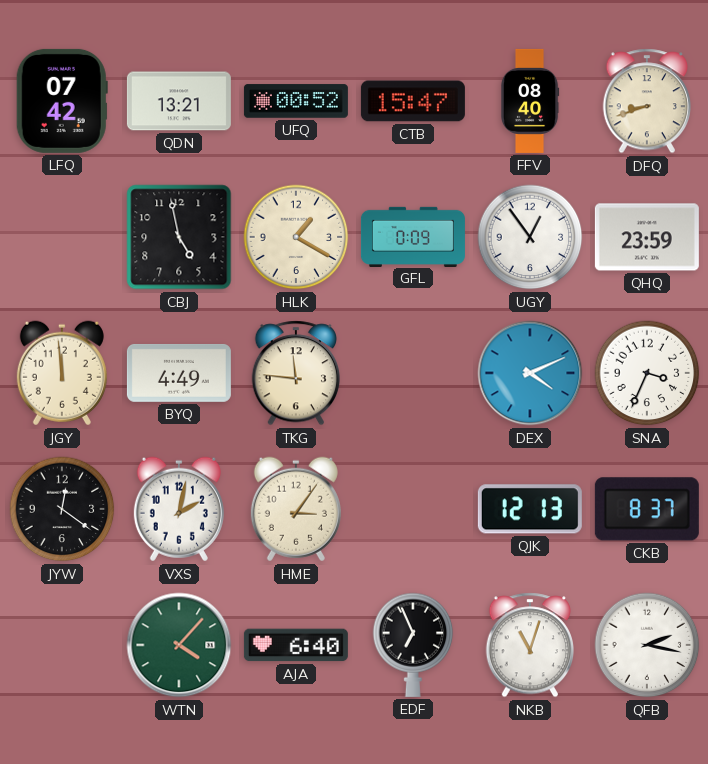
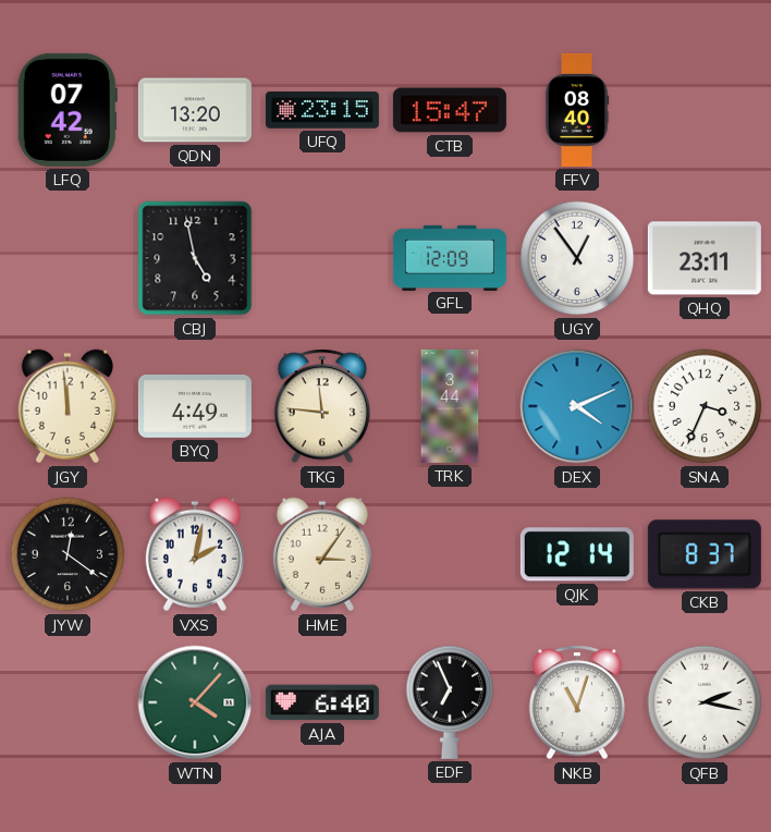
QDN: 13:21 -> 13:20 (195, 110)
UFQ: 00:52 -> 23:15 (322, 110)
DFQ: 8:42 -> none (646, 101)
HLK: 1:20 -> none (296, 237)
GFL: 0:09 -> 12:09 (450, 257)
QHQ: 23:59 -> 23:11 (705, 258)
TRK: none -> 3:44 (450, 406)
QJK: 12:13 -> 12:14 (577, 554)
